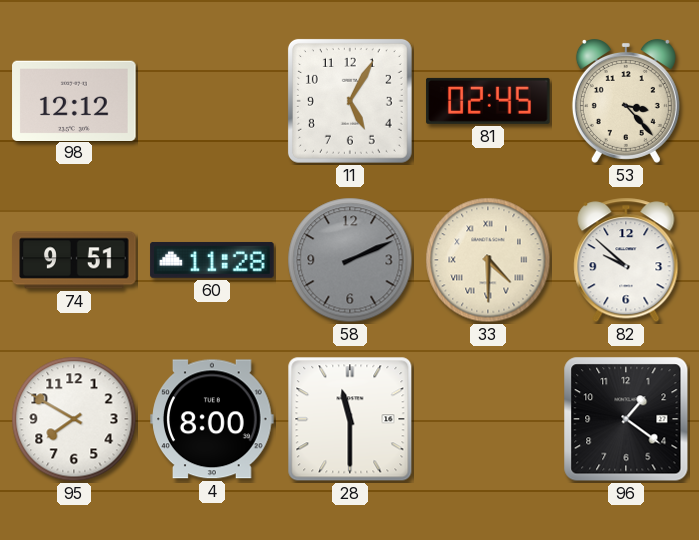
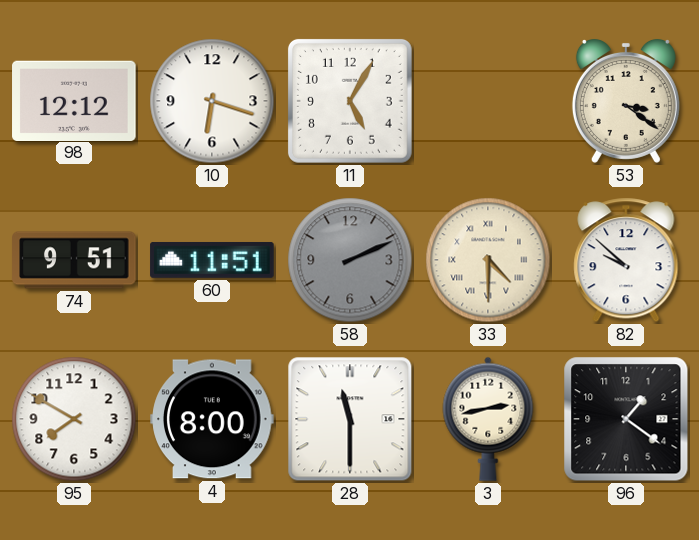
10: none -> 6:18 (212, 101)
81: 02:45 -> none (488, 101)
53: 3:23 -> 3:21 (626, 101)
60: 11:28 -> 11:51 (212, 260)
3: none -> 2:43 (488, 419)
